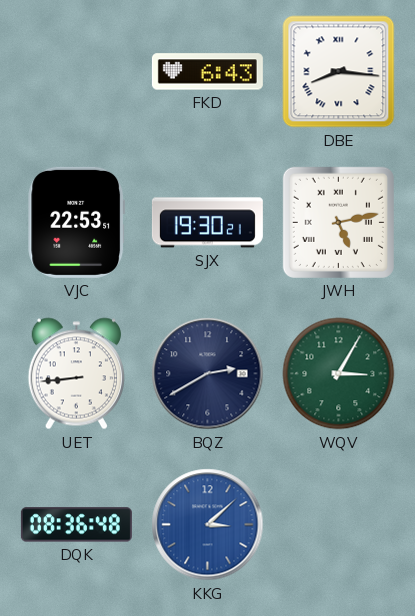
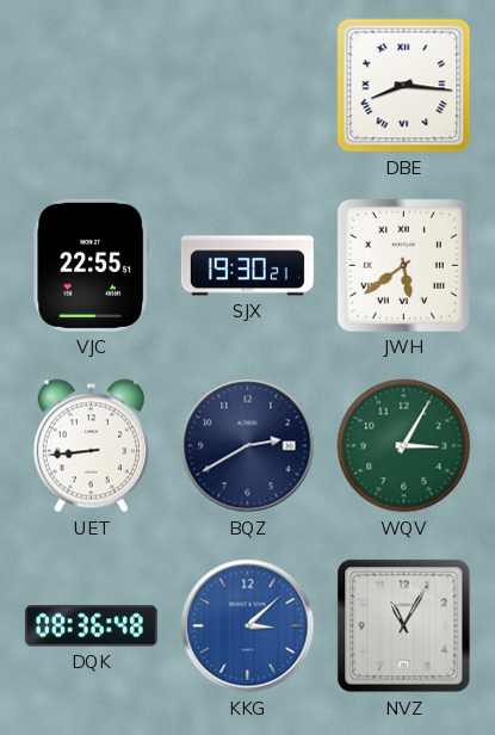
FKD: 6:43 -> none (207, 72)
VJC: 22:53 -> 22:55 (92, 265)
JWH: 5:13 -> 5:39 (403, 265)
NVZ: none -> 11:05 (404, 626)
